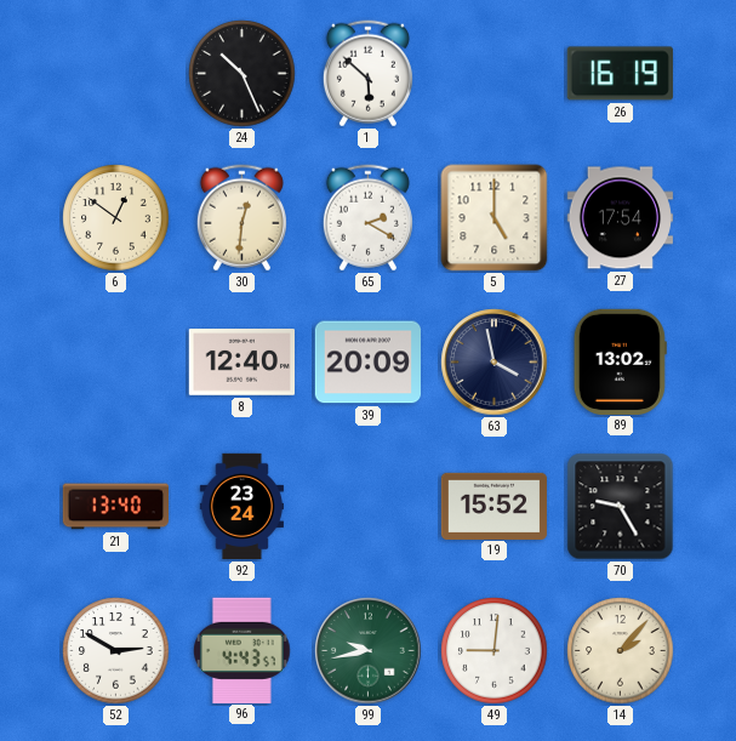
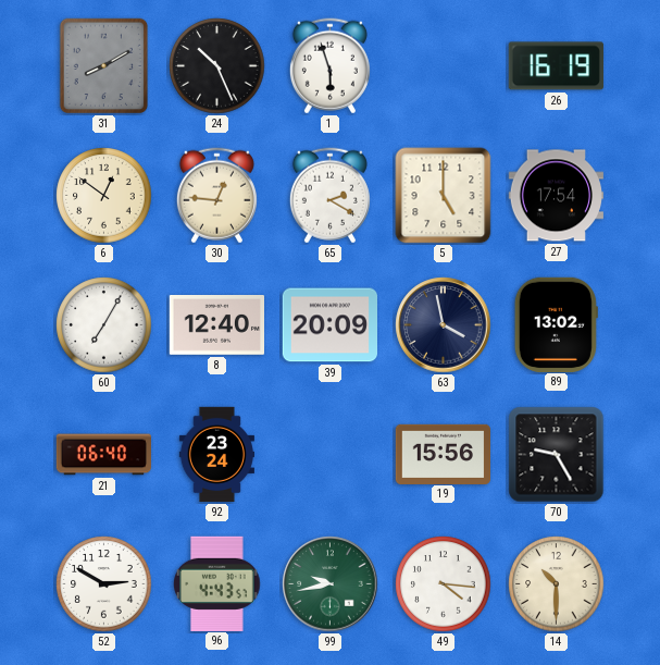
31: none -> 8:10 (104, 66)
1: 5:52 -> 5:57 (329, 66)
30: 12:31 -> 12:46 (216, 196)
60: none -> 7:05 (104, 325)
21: 13:40 -> 06:40 (104, 455)
19: 15:52 -> 15:56 (444, 454)
49: 9:01 -> 4:16 (444, 584)
14: 2:07 -> 10:30 (557, 584)
